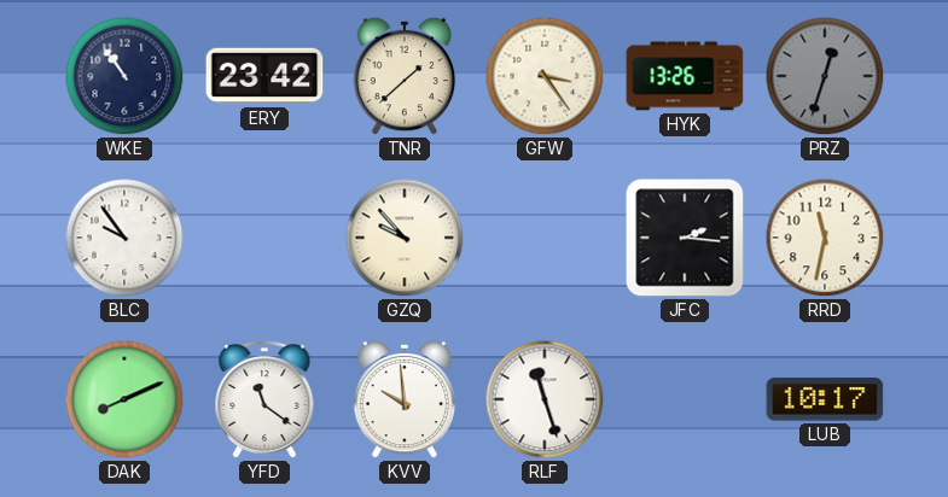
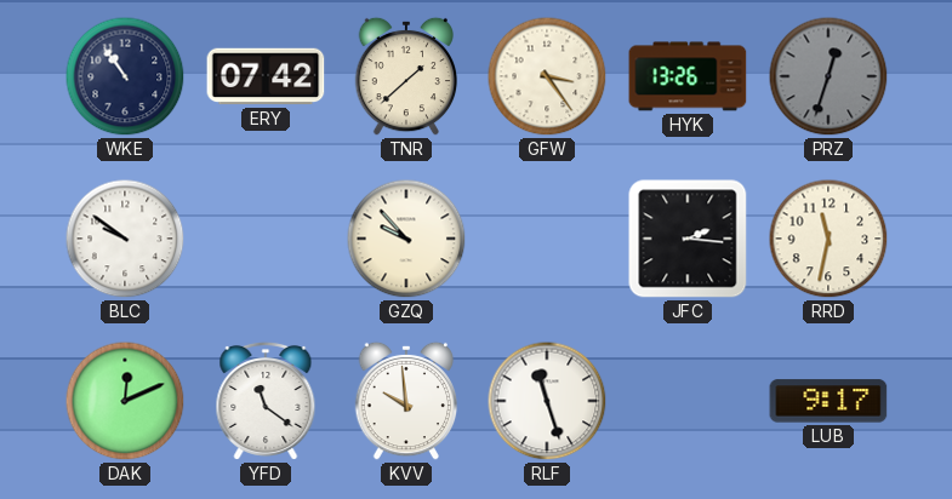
ERY: 23:42 -> 07:42 (266, 76)
BLC: 9:54 -> 9:51 (125, 239)
DAK: 8:11 -> 12:11 (125, 401)
LUB: 10:17 -> 9:17 (828, 401)
